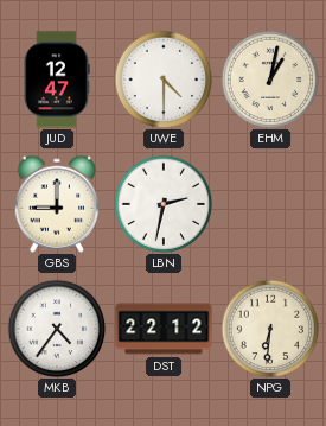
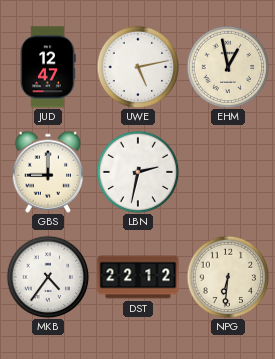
UWE: 4:30 -> 5:13 (138, 67)
EHM: 1:02 -> 12:58 (228, 67)
